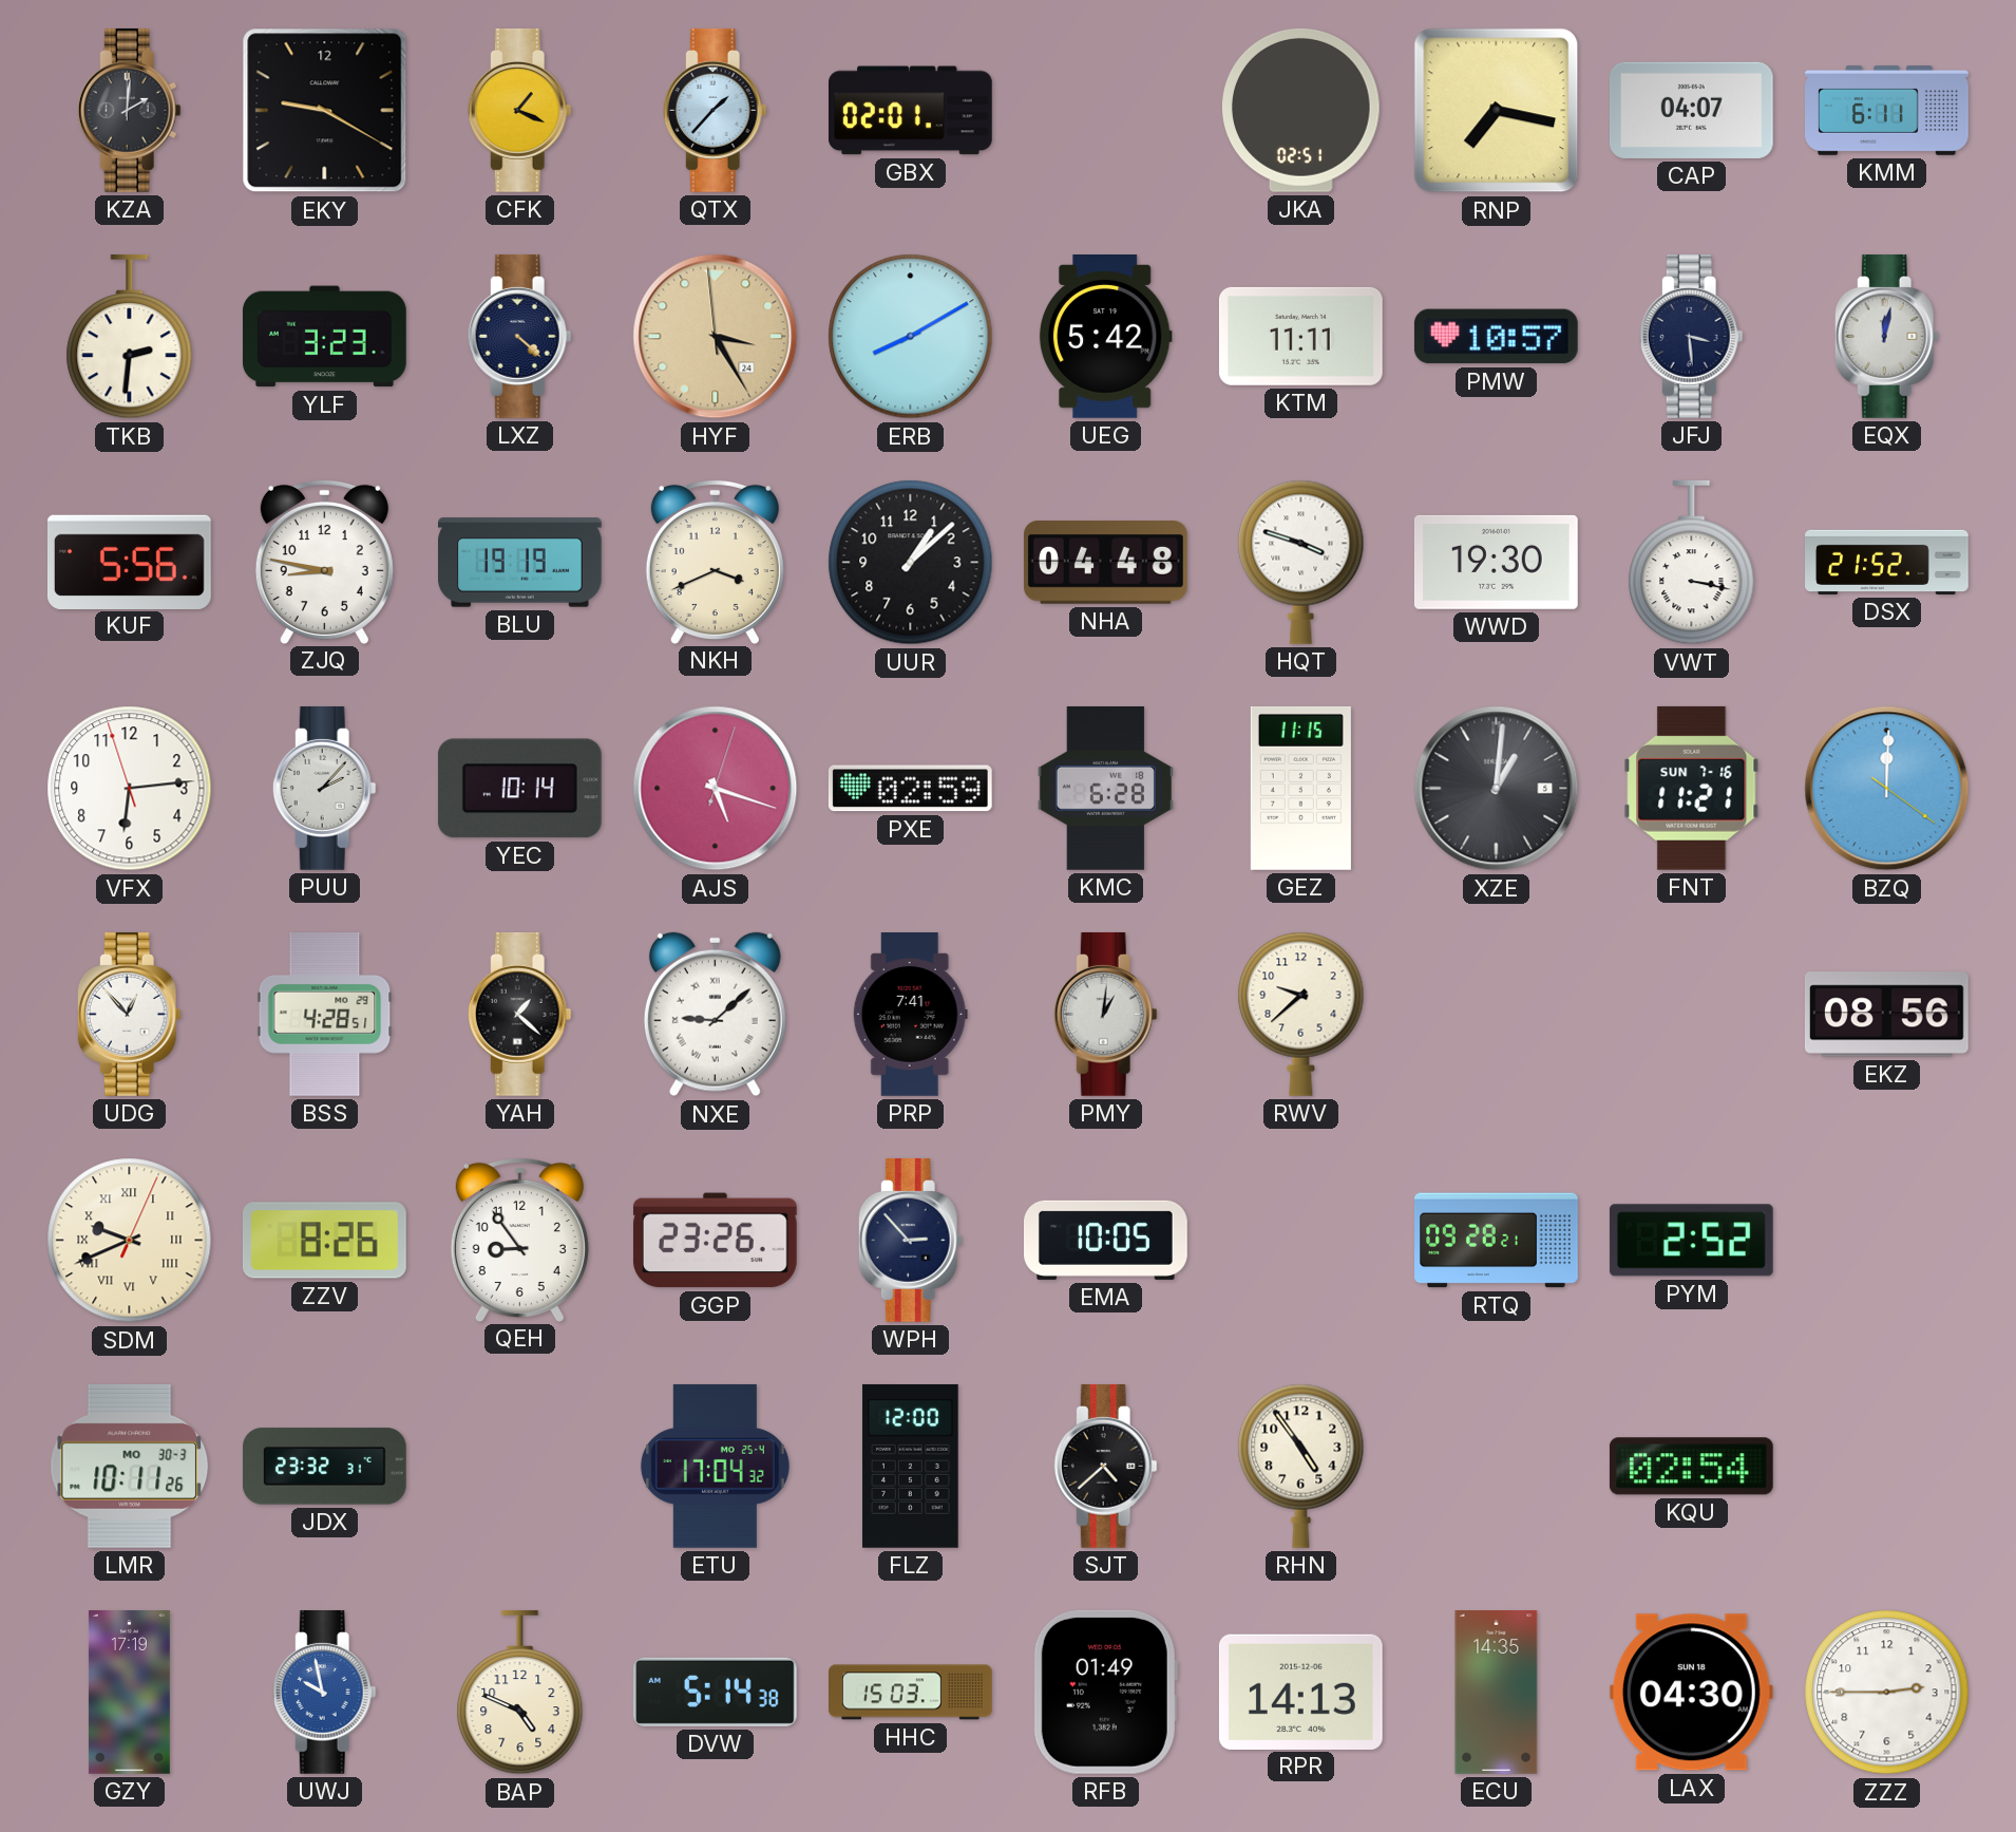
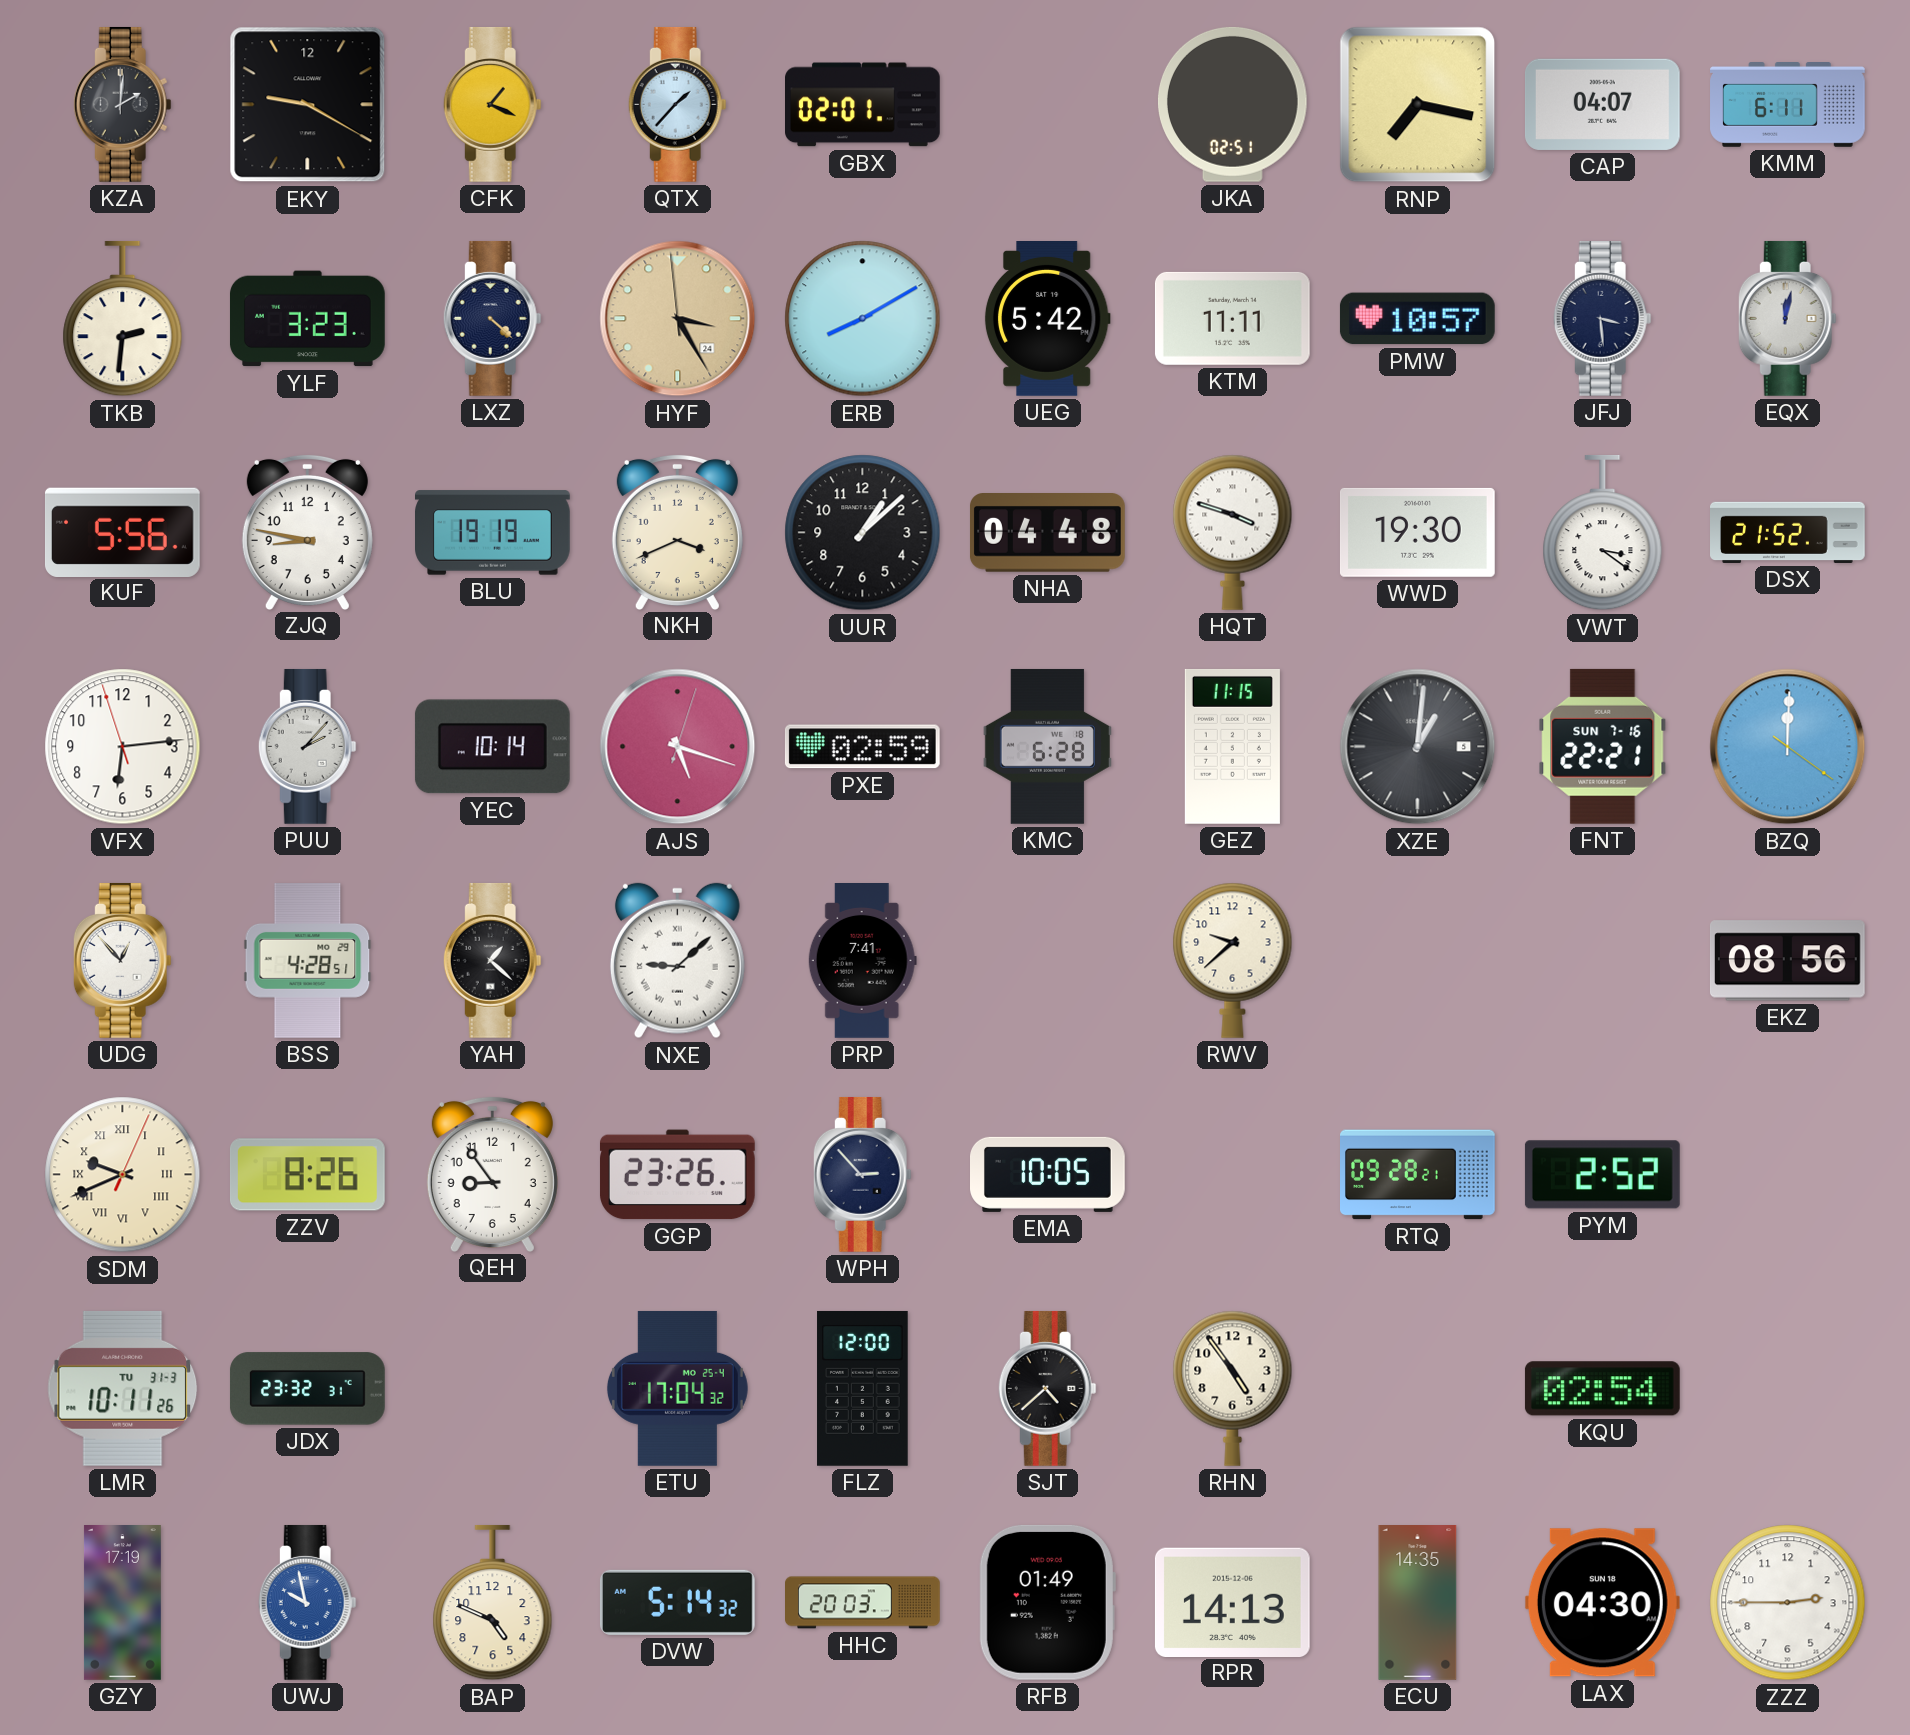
VWT: 3:17 -> 3:21 (1603, 533)
FNT: 11:21 -> 22:21 (1603, 746)
PMY: 1:01 -> none (1105, 1014)
LMR date: MO 30-3 -> TU 31-3 (123, 1388)
DVW: 5:14:38 -> 5:14:32 (677, 1602)
HHC: 15:03 -> 20:03 (863, 1603)
